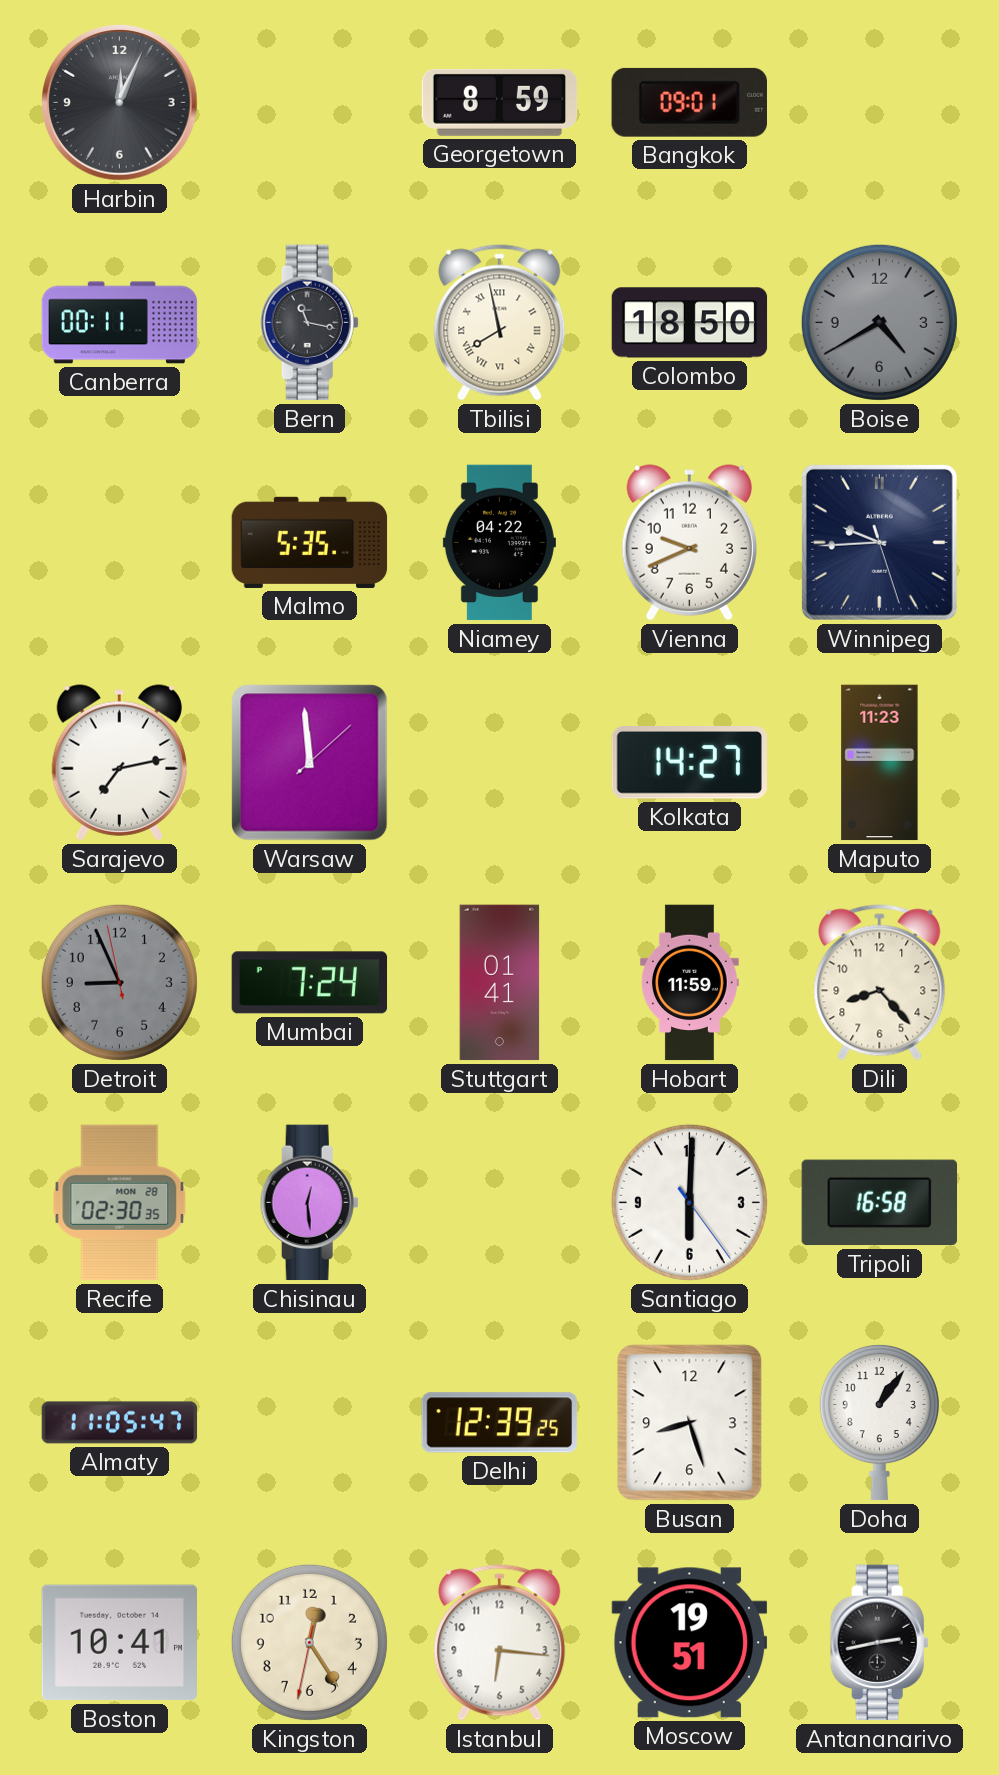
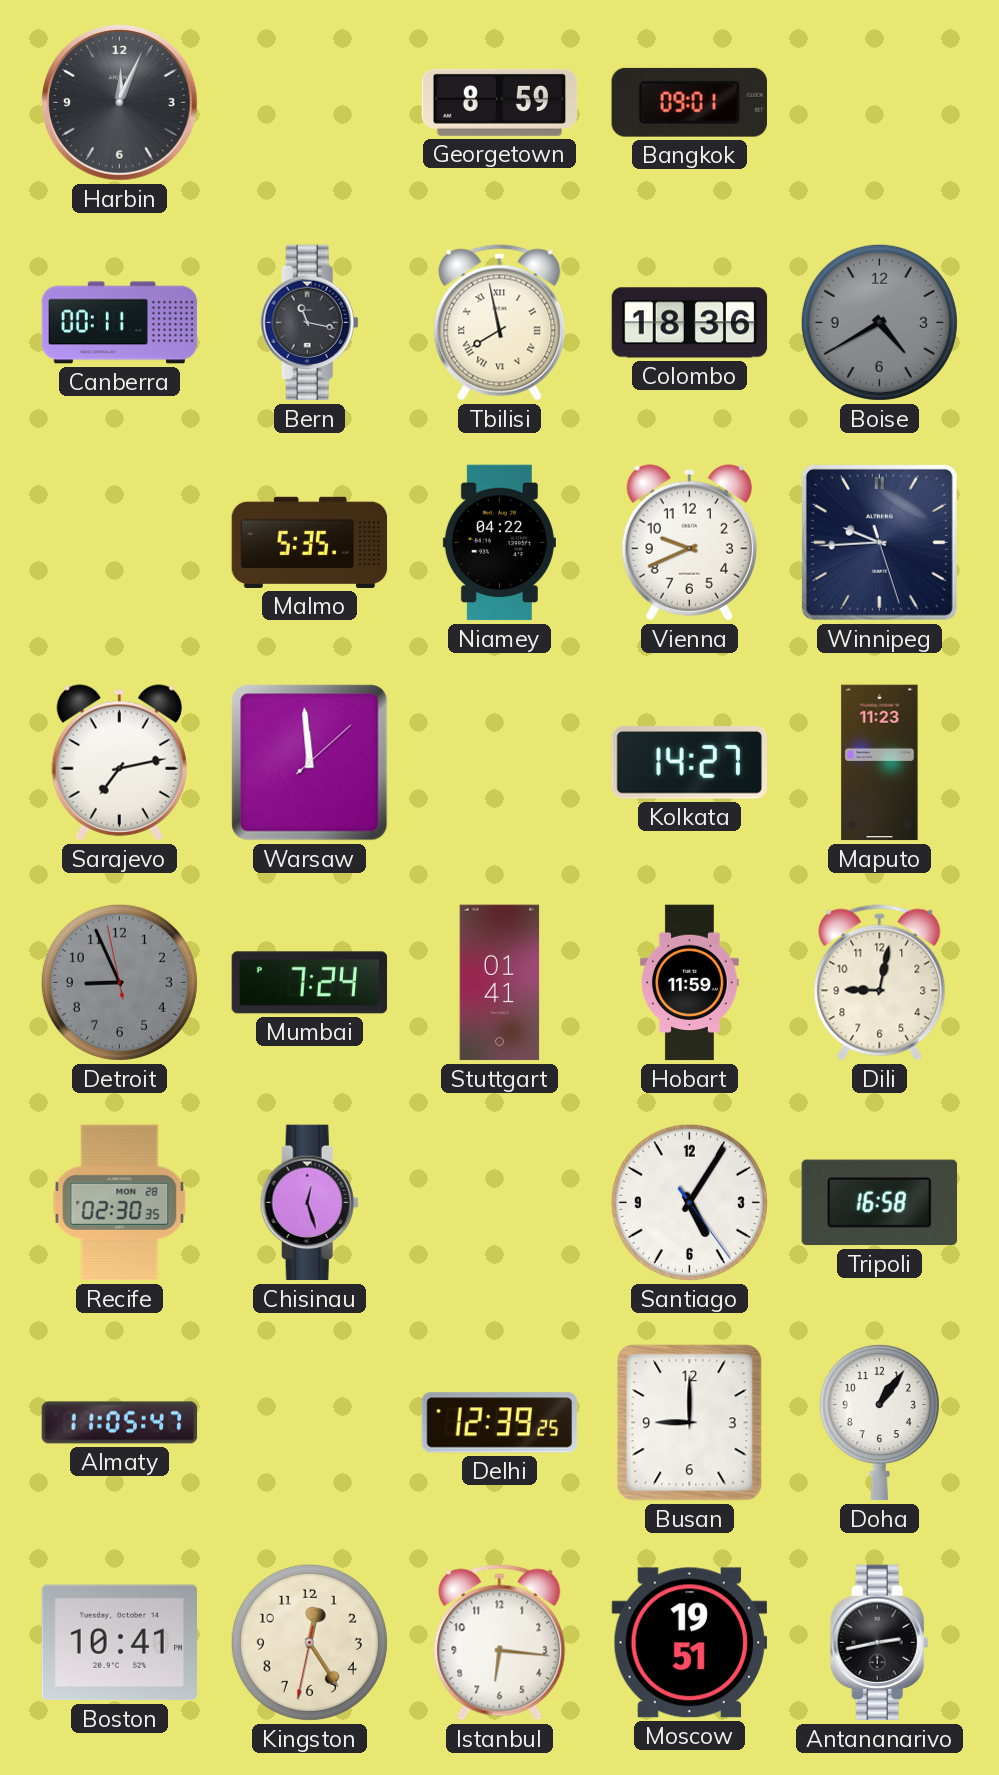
Colombo: 18:50 -> 18:36 (690, 323)
Dili: 8:23 -> 9:02 (880, 983)
Chisinau: 12:29 -> 12:27 (309, 1203)
Santiago: 6:00 -> 5:05 (689, 1202)
Busan: 8:27 -> 9:00 (690, 1423)
